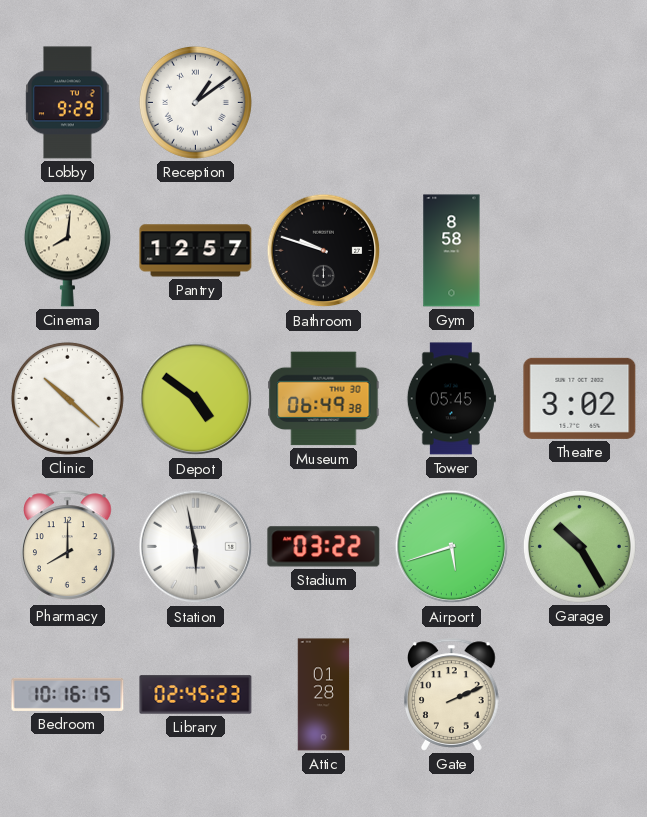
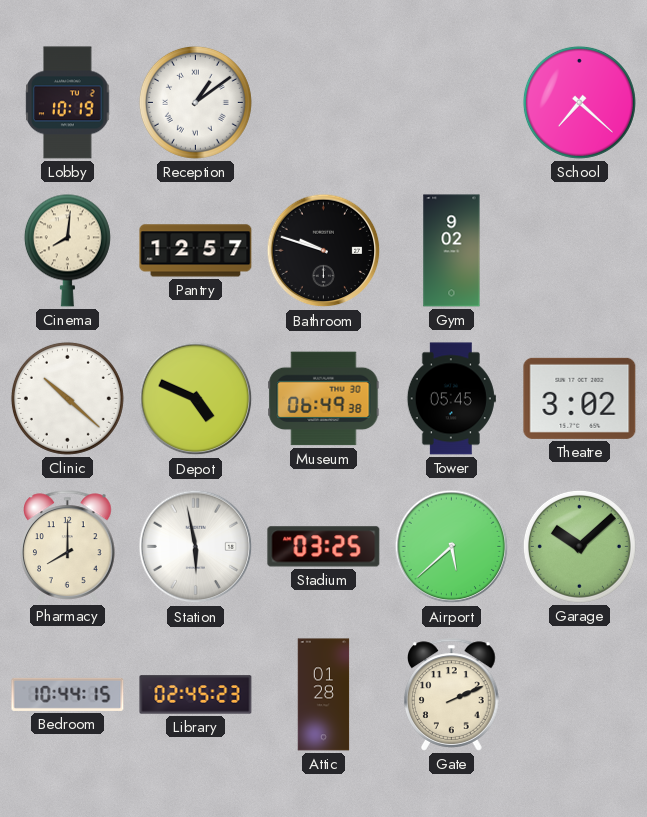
Lobby: 9:29 -> 10:19 (68, 103)
School: none -> 7:22 (579, 102)
Gym: 8:58 -> 9:02 (452, 251)
Depot: 4:51 -> 4:49 (196, 399)
Stadium: 03:22 -> 03:25 (324, 547)
Airport: 5:42 -> 5:38 (452, 547)
Garage: 10:25 -> 10:08 (579, 546)
Bedroom: 10:16 -> 10:44 (68, 694)
